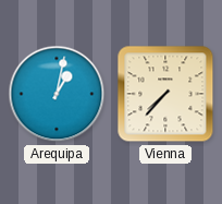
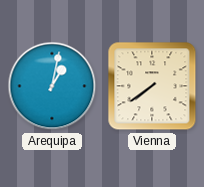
Vienna: 7:37 -> 7:39 (152, 86)
